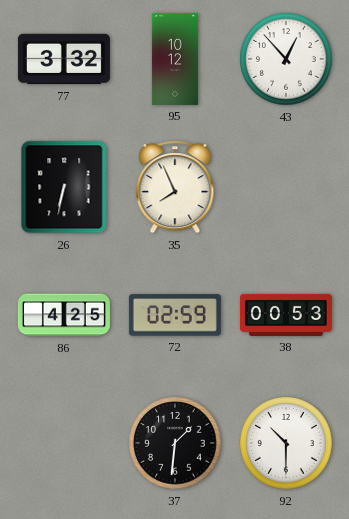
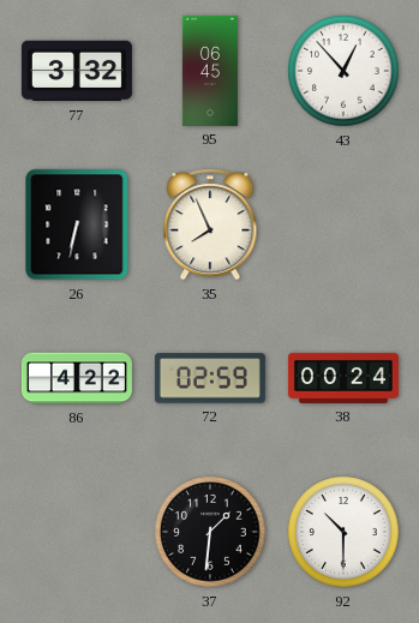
95: 10:12 -> 06:45 (210, 71)
86: 4:25 -> 4:22 (77, 378)
38: 00:53 -> 00:24 (343, 378)
